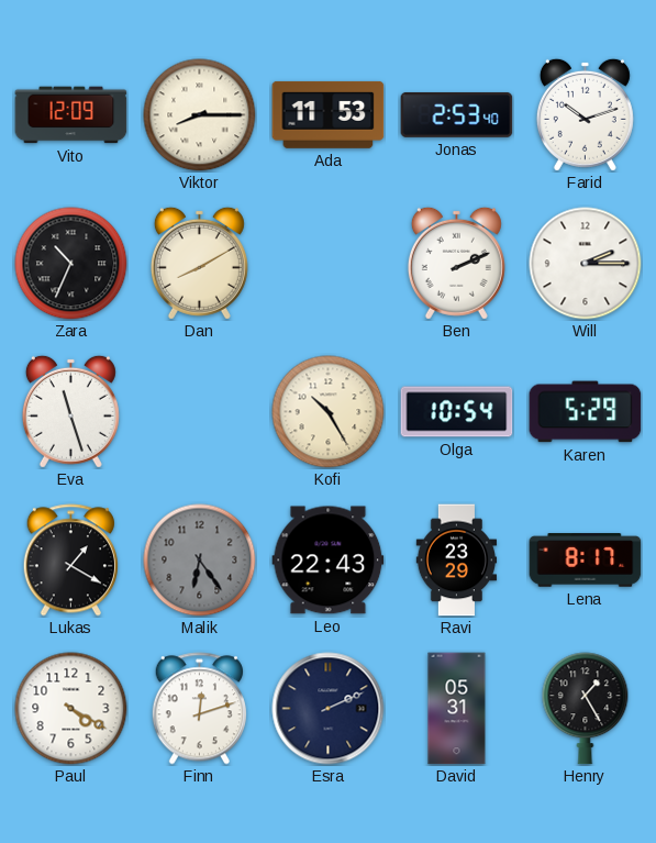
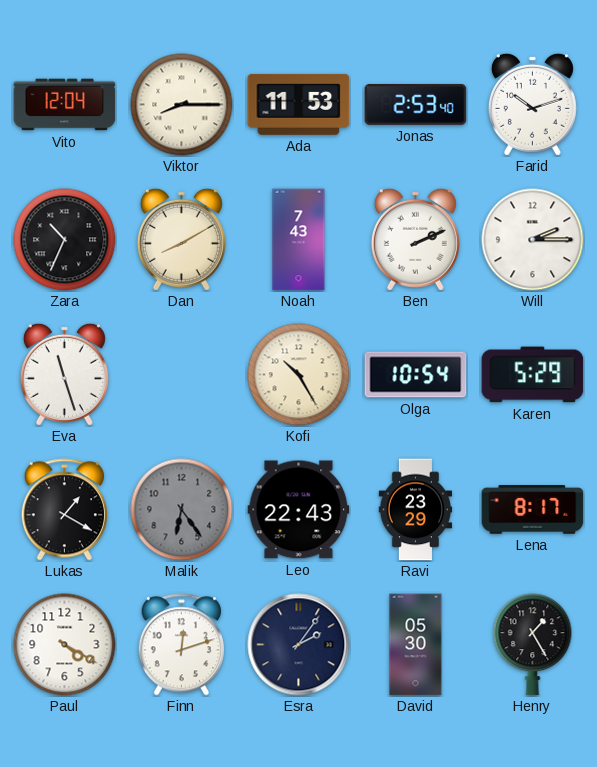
Vito: 12:09 -> 12:04 (65, 105)
Noah: none -> 7:43 (299, 240)
Esra: 2:11 -> 2:06 (299, 645)
David: 05:31 -> 05:30 (416, 645)
